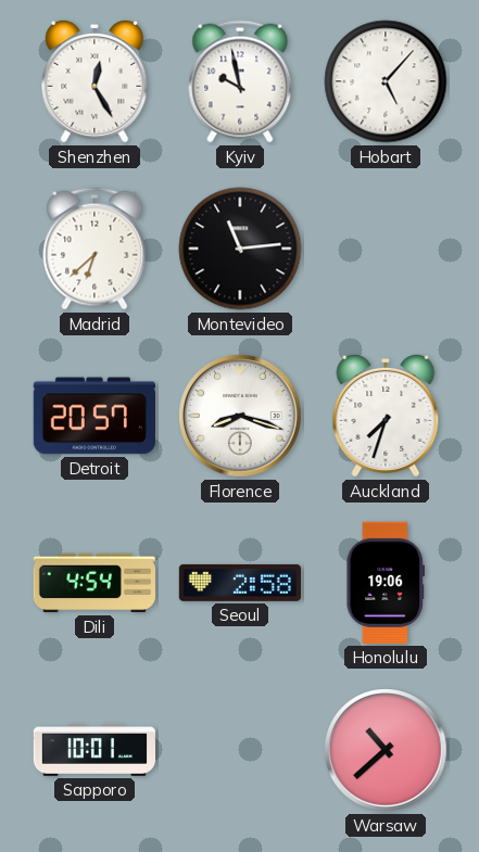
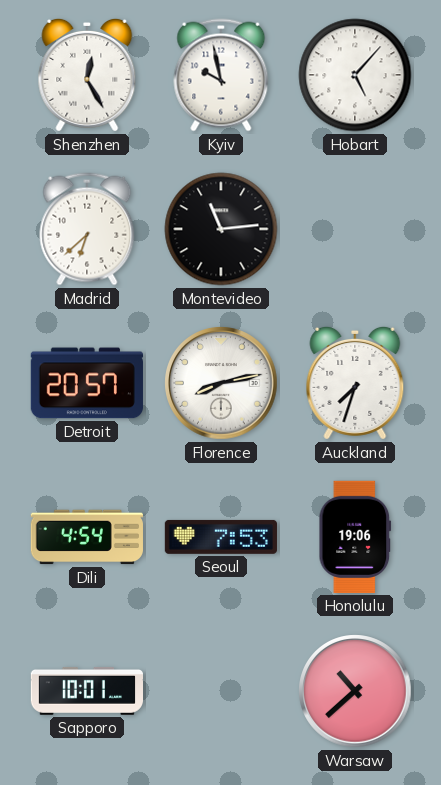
Florence: 8:18 -> 8:13 (221, 383)
Seoul: 2:58 -> 7:53 (221, 537)
